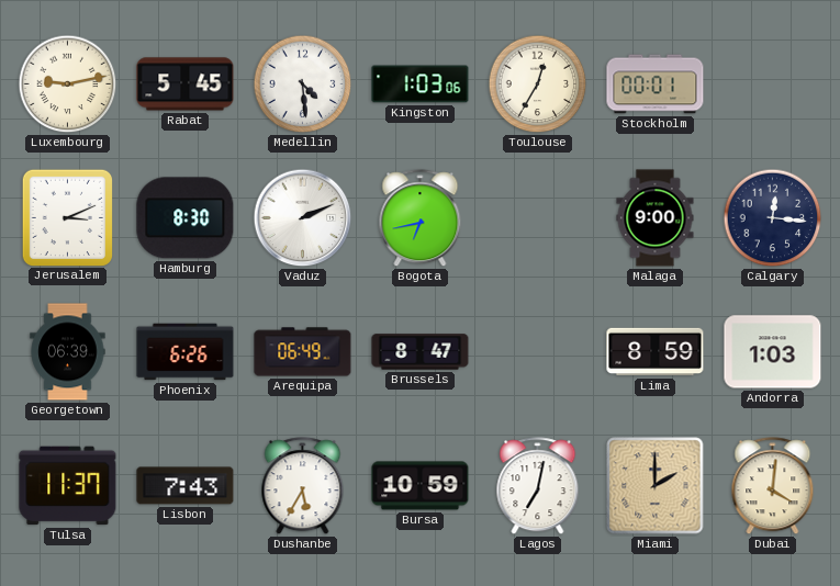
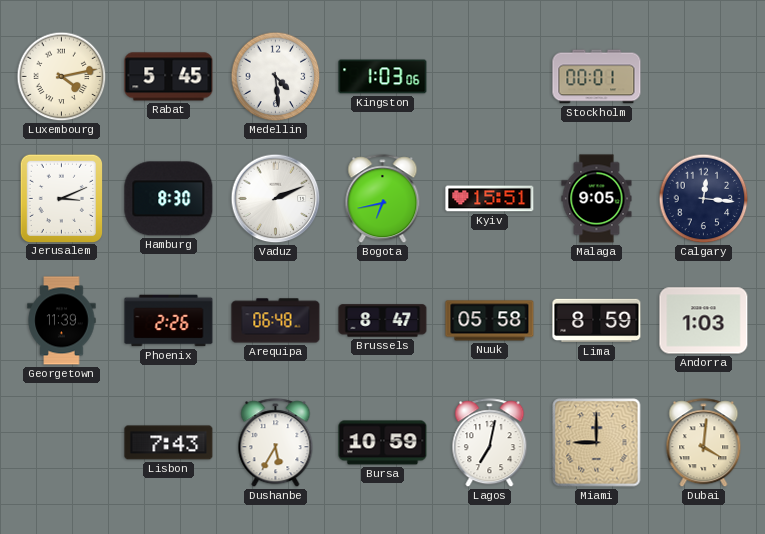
Luxembourg: 9:13 -> 4:13 (62, 77)
Toulouse: 12:35 -> none (538, 84)
Kyiv: none -> 15:51 (490, 199)
Malaga: 9:00 -> 9:05 (597, 199)
Georgetown: 06:39 -> 11:39 (62, 321)
Phoenix: 6:26 -> 2:26 (169, 321)
Arequipa: 06:49 -> 06:48 (276, 321)
Nuuk: none -> 05:58 (490, 321)
Tulsa: 11:37 -> none (68, 486)
Miami: 2:00 -> 9:00 (597, 443)
